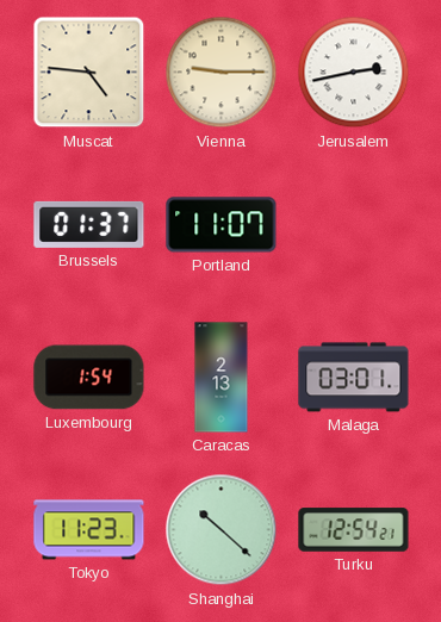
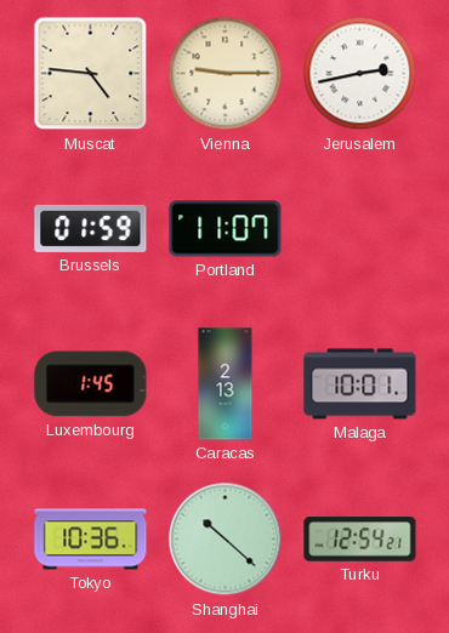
Brussels: 01:37 -> 01:59 (91, 228)
Luxembourg: 1:54 -> 1:45 (91, 384)
Malaga: 03:01 -> 10:01 (360, 384)
Tokyo: 11:23 -> 10:36 (91, 540)
